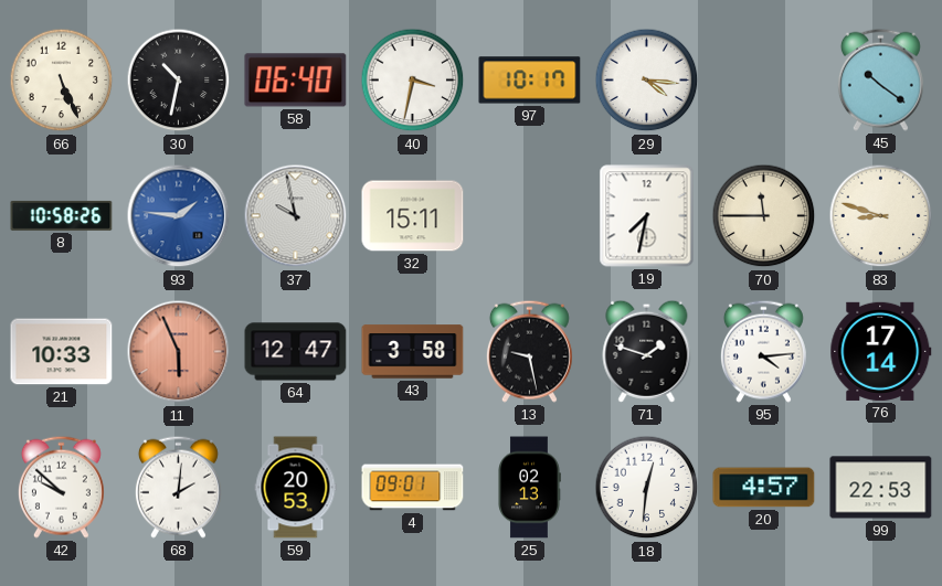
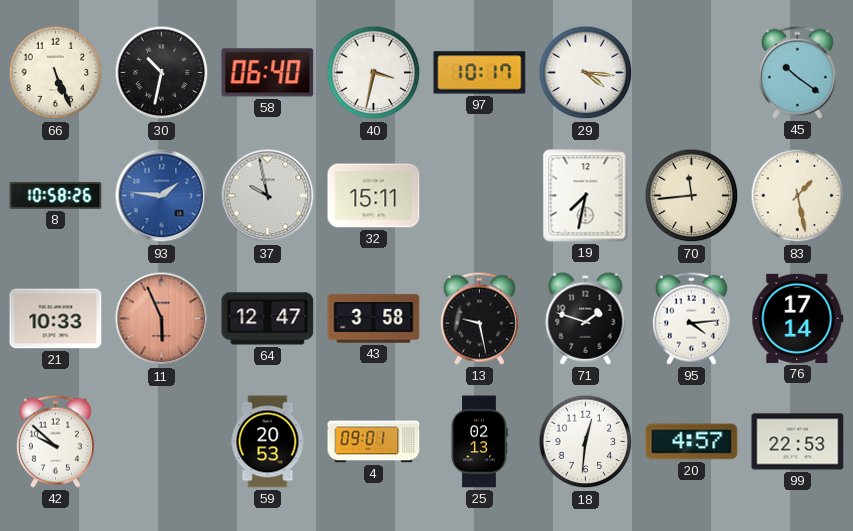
70: 11:45 -> 11:44 (692, 196)
83: 8:48 -> 1:28 (798, 196)
68: 2:01 -> none (178, 487)
